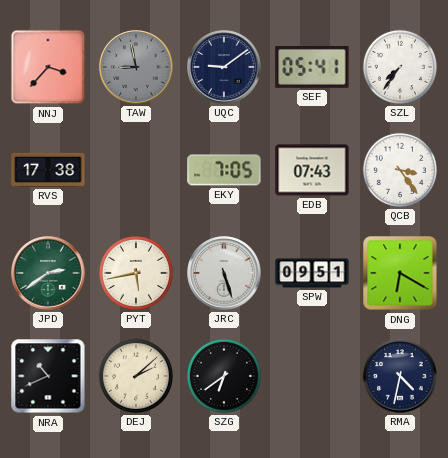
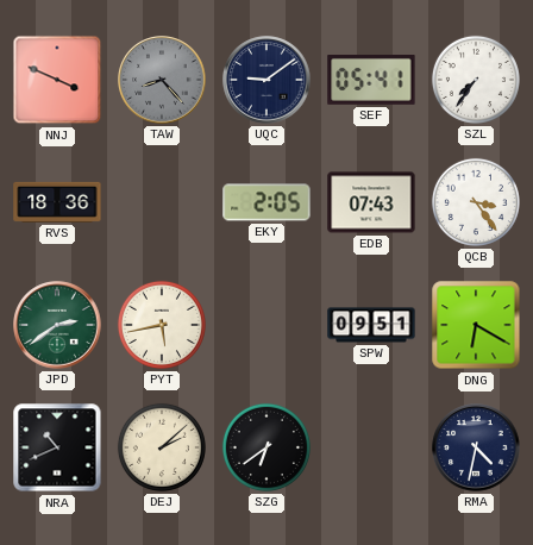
NNJ: 3:37 -> 3:49 (57, 80)
TAW: 8:58 -> 8:23 (162, 80)
RVS: 17:38 -> 18:36 (57, 202)
EKY: 7:05 -> 2:05 (266, 202)
JRC: 5:27 -> none (224, 273)
